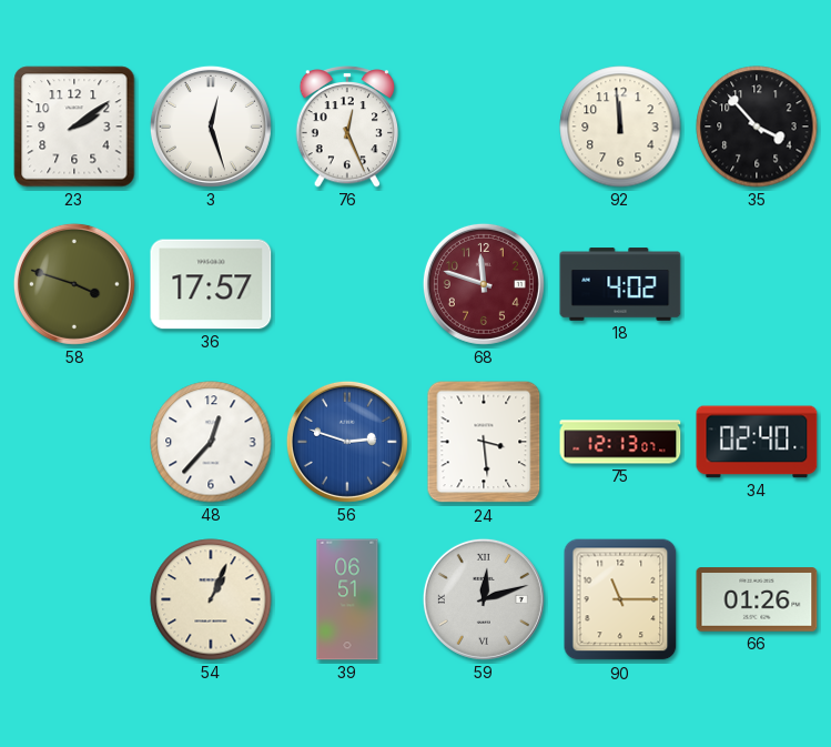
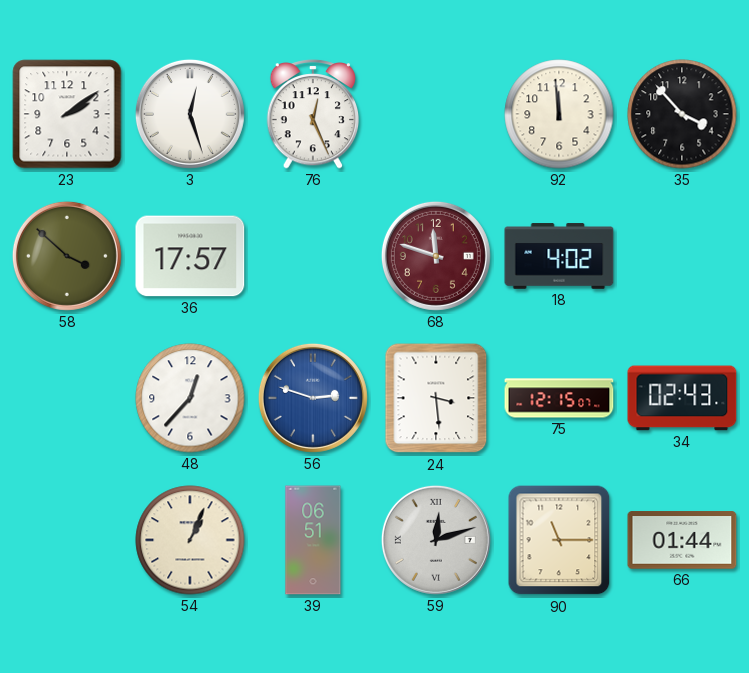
58: 3:48 -> 3:52 (67, 256)
75: 12:13 -> 12:15 (559, 398)
34: 02:40 -> 02:43 (682, 398)
66: 01:26 -> 01:44 (682, 540)
